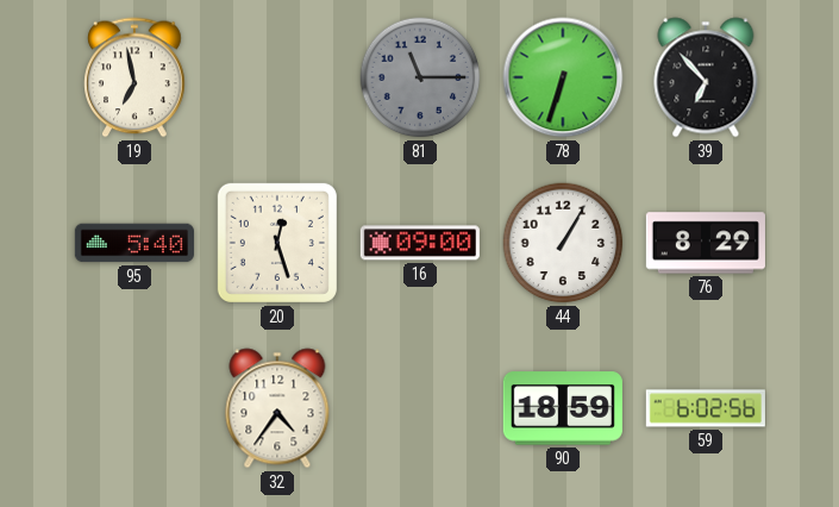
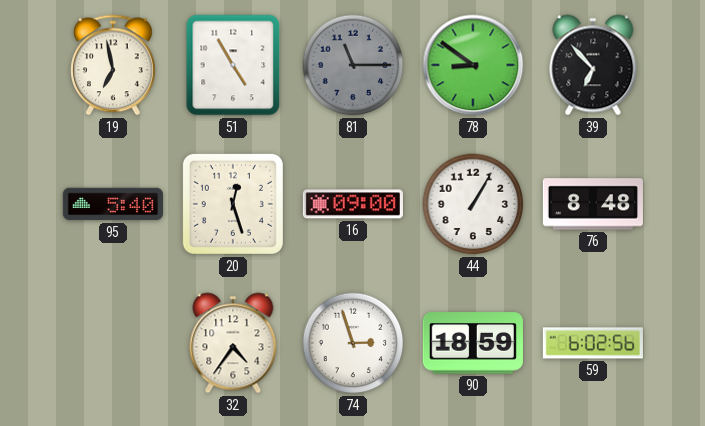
51: none -> 4:55 (233, 65)
78: 6:33 -> 8:51 (473, 65)
76: 8:29 -> 8:48 (593, 204)
74: none -> 2:57 (353, 343)
